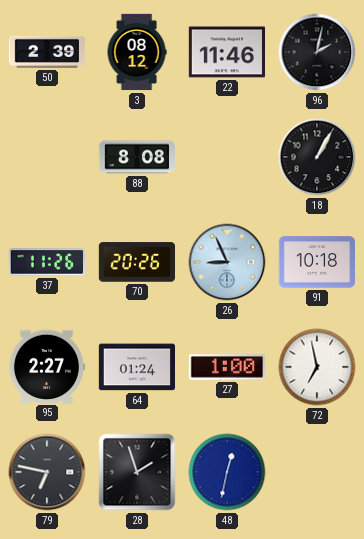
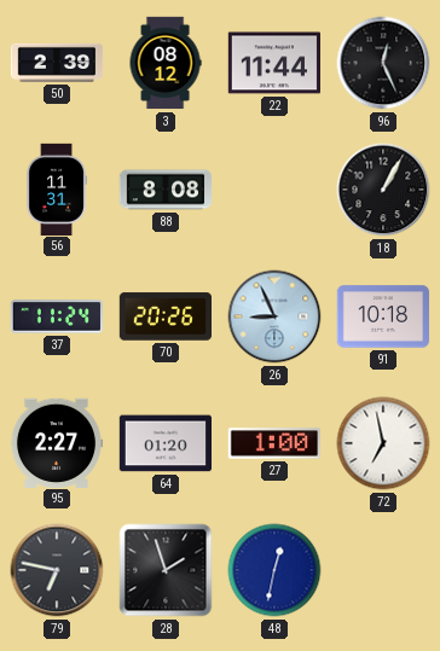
22: 11:46 -> 11:44 (273, 63)
96: 2:02 -> 12:26 (383, 63)
56: none -> 11:31 (57, 188)
37: 11:26 -> 11:24 (56, 316)
64: 01:24 -> 01:20 (164, 443)
